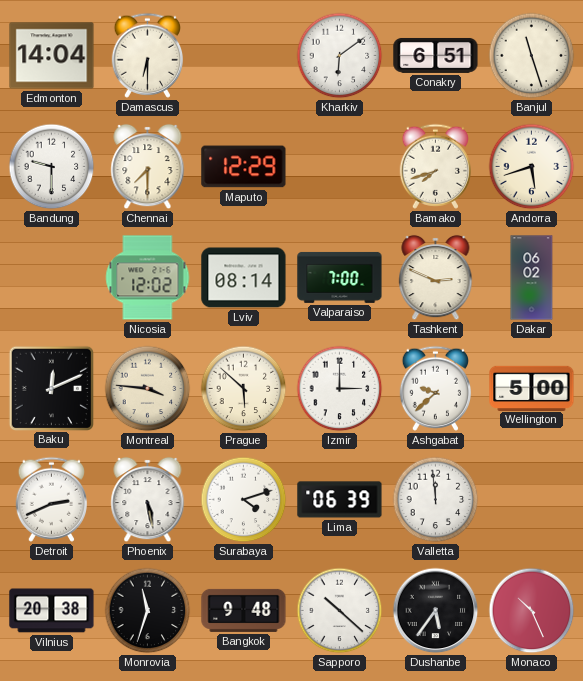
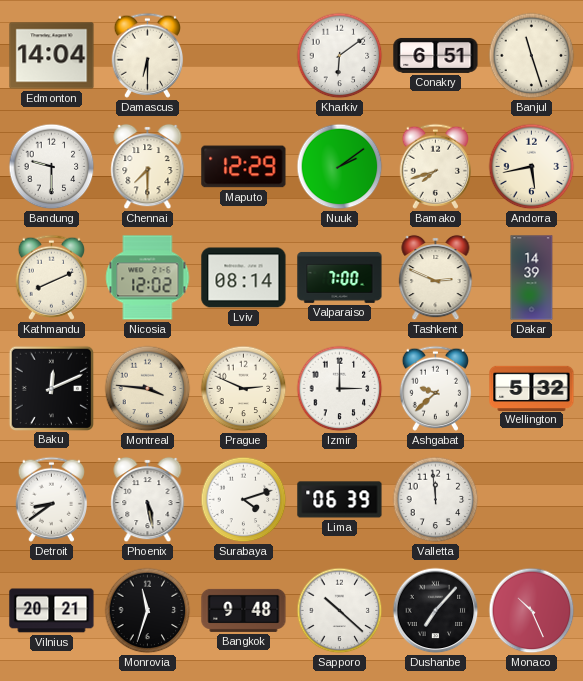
Nuuk: none -> 2:09 (340, 167)
Andorra: 5:42 -> 5:43 (532, 167)
Kathmandu: none -> 8:11 (51, 277)
Dakar: 06:02 -> 14:39 (532, 278)
Prague: 5:52 -> 2:49 (244, 389)
Wellington: 5:00 -> 5:32 (532, 388)
Detroit: 2:41 -> 8:39 (51, 499)
Vilnius: 20:38 -> 20:21 (52, 611)
Dushanbe: 5:36 -> 7:07 (436, 611)
